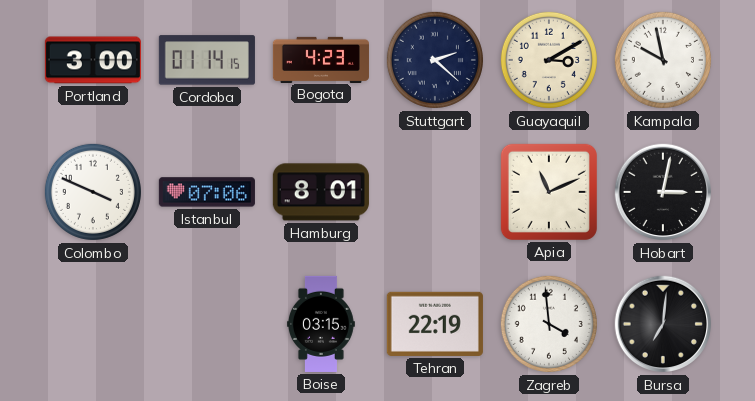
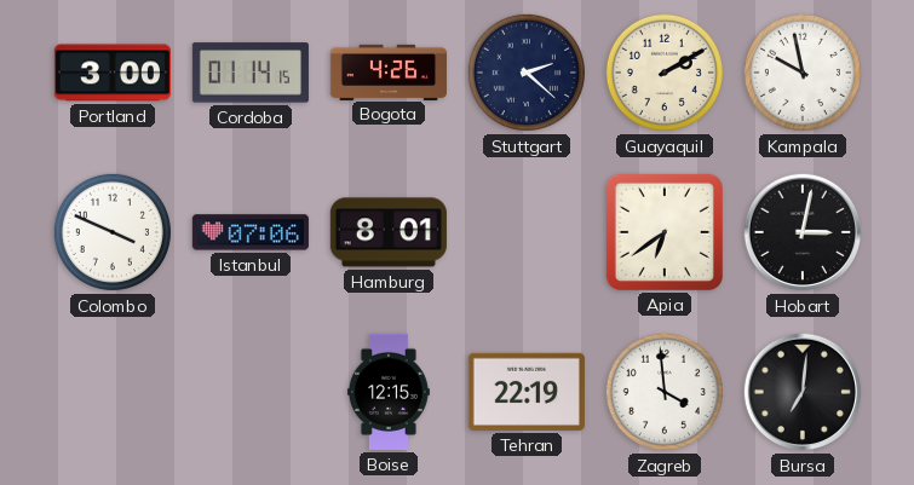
Bogota: 4:23 -> 4:26 (387, 71)
Guayaquil: 3:10 -> 2:10 (665, 73)
Apia: 11:11 -> 6:39 (665, 232)
Boise: 03:15 -> 12:15 (389, 392)
